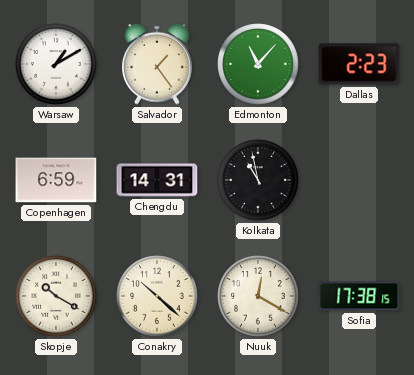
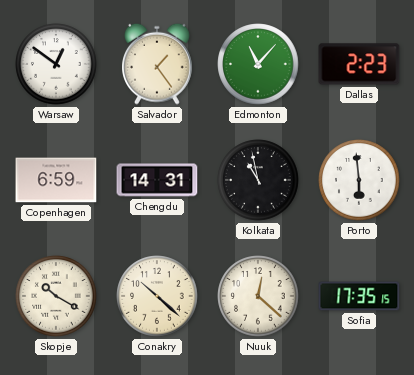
Warsaw: 1:10 -> 12:51 (56, 64)
Porto: none -> 5:59 (359, 180)
Nuuk: 12:20 -> 12:22 (258, 296)
Sofia: 17:38 -> 17:35 (359, 296)
